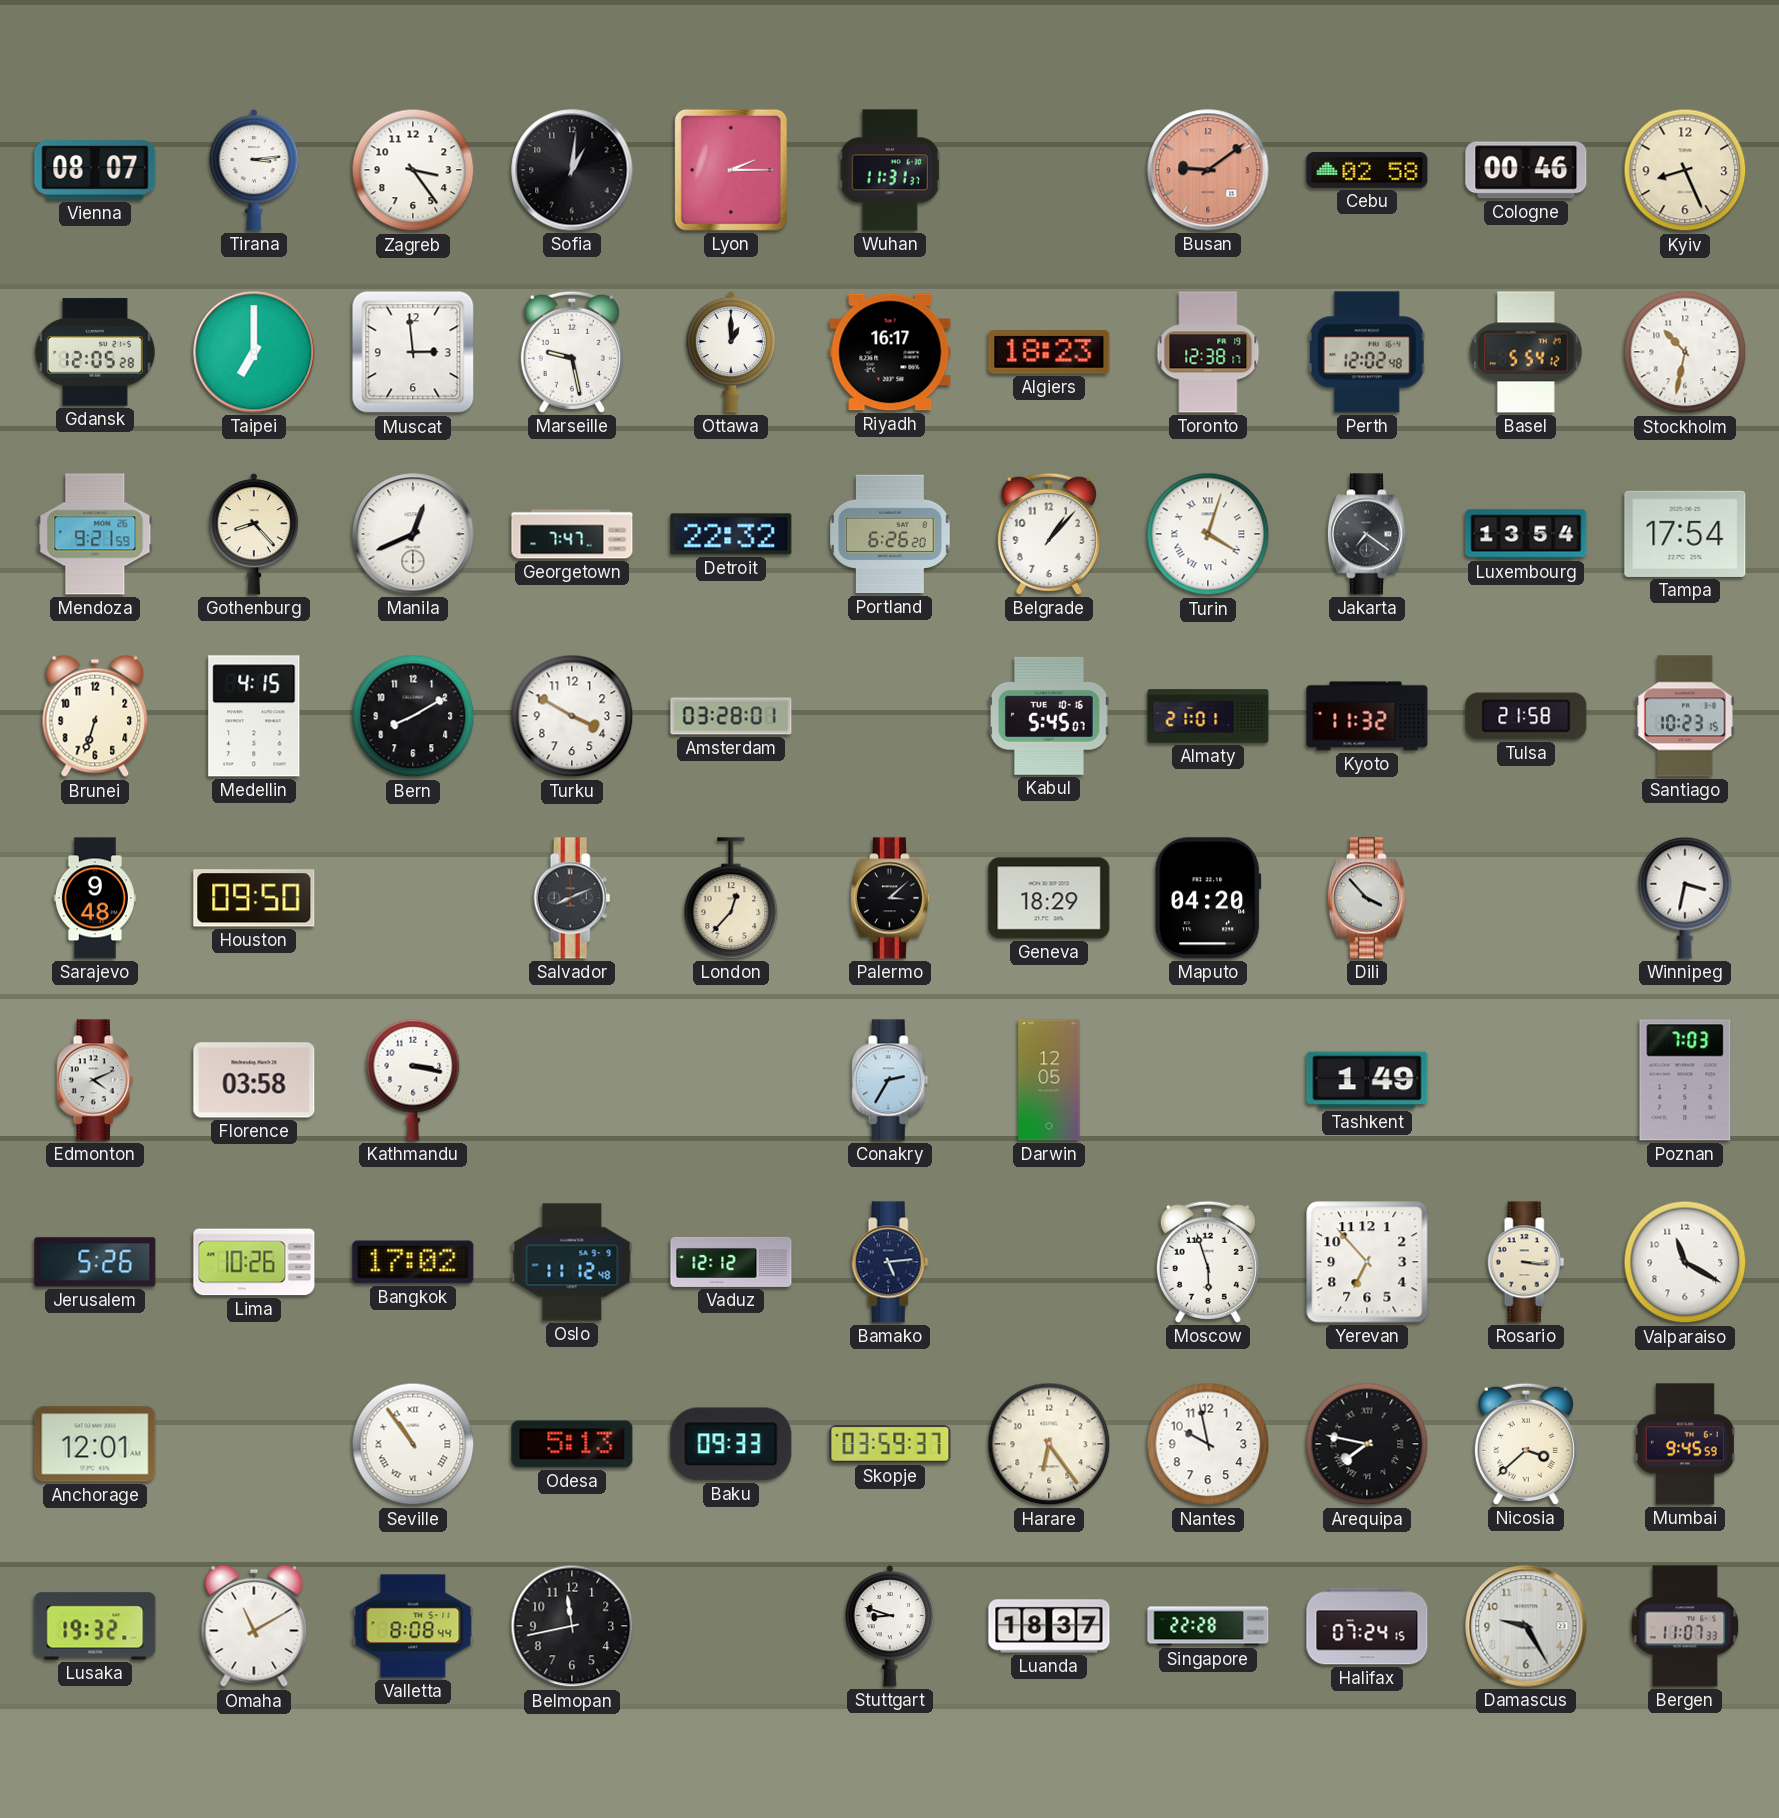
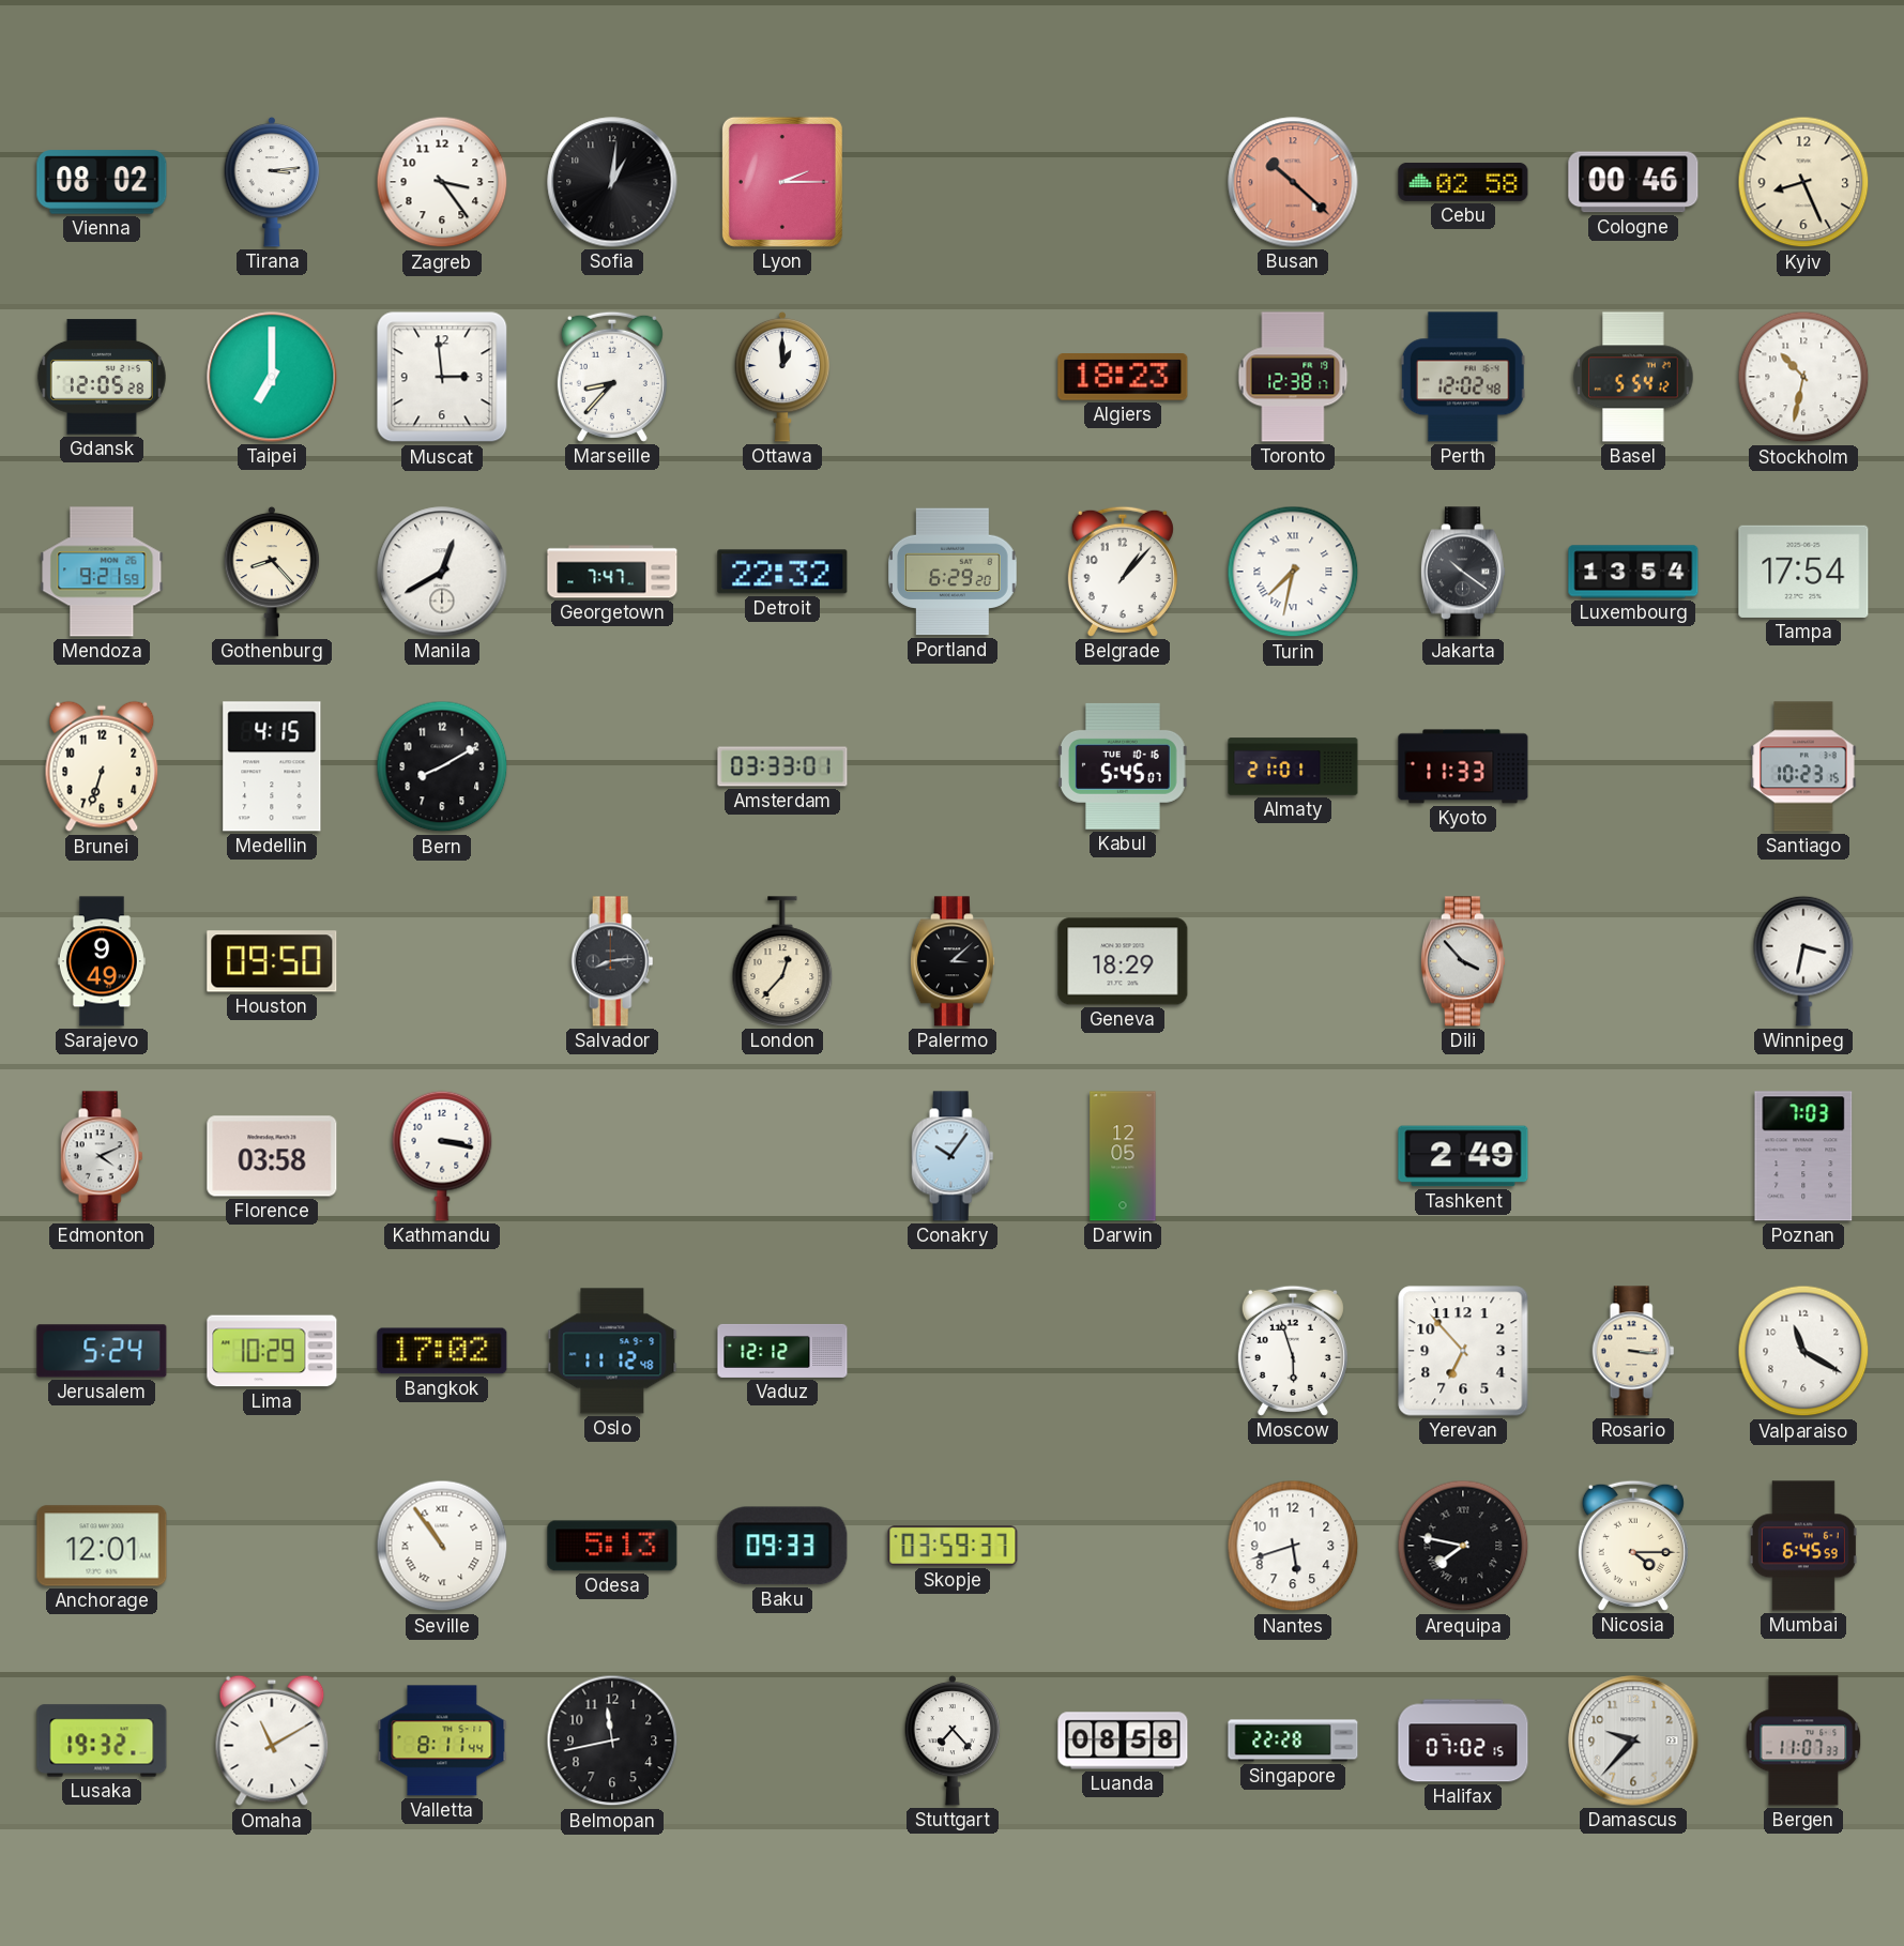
Vienna: 08:07 -> 08:02 (102, 182)
Wuhan: 11:31 -> none (890, 170)
Busan: 9:09 -> 10:22 (1293, 182)
Marseille: 9:28 -> 8:37 (612, 377)
Riyadh: 16:17 -> none (890, 352)
Manila: 12:41 -> 12:40 (442, 572)
Portland: 6:26 -> 6:29 (953, 572)
Turin: 4:03 -> 7:32 (1293, 572)
Jakarta: 7:21 -> 10:21 (1463, 572)
Turku: 3:50 -> none (572, 716)
Amsterdam: 03:28 -> 03:33 (782, 766)
Kyoto: 11:32 -> 11:33 (1463, 766)
Tulsa: 21:58 -> none (1526, 716)
Sarajevo: 9:48 -> 9:49 (102, 961)
Salvador: 8:11 -> 8:14 (612, 961)
Maputo: 04:20 -> none (1208, 898)
Conakry: 2:35 -> 10:06 (953, 1156)
Tashkent: 1:49 -> 2:49 (1463, 1156)
Jerusalem: 5:26 -> 5:24 (102, 1351)
Lima: 10:26 -> 10:29 (272, 1351)
Bamako: 5:14 -> none (890, 1262)
Harare: 6:24 -> none (1049, 1444)
Nantes: 9:58 -> 5:42 (1293, 1546)
Nicosia: 3:38 -> 4:15 (1633, 1546)
Mumbai: 9:45 -> 6:45 (1803, 1546)
Valletta: 8:08 -> 8:11 (442, 1740)
Stuttgart: 8:48 -> 7:23 (953, 1740)
Luanda: 18:37 -> 08:58 (1123, 1740)
Halifax: 07:24 -> 07:02 (1463, 1740)
Damascus: 9:25 -> 9:37 (1633, 1740)
